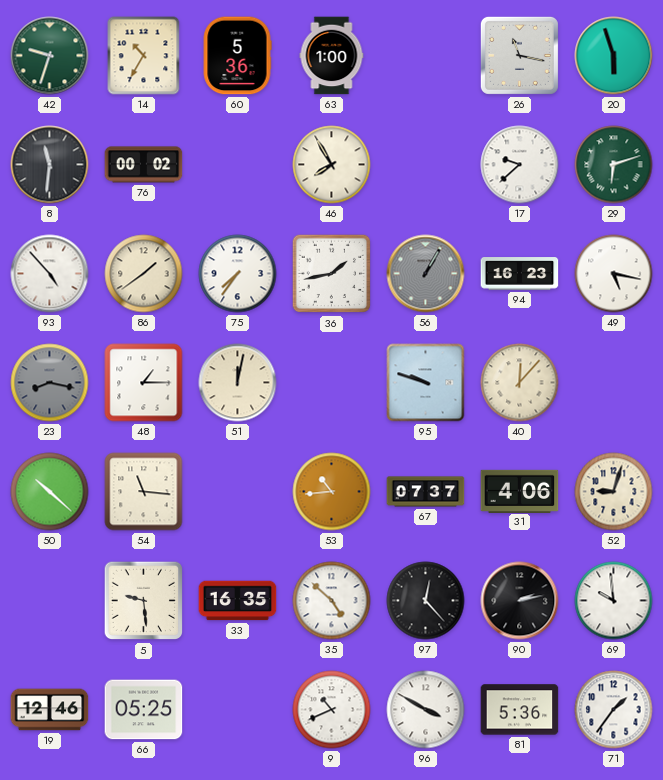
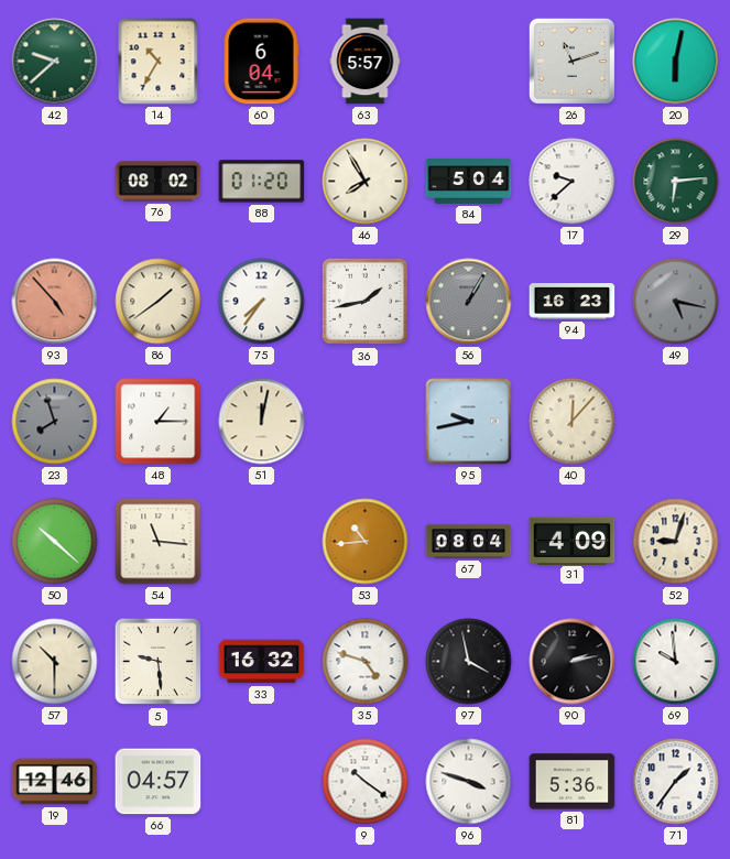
42: 9:33 -> 9:38 (55, 62)
60: 5:36 -> 6:04 (261, 62)
63: 1:00 -> 5:57 (366, 62)
26: 11:17 -> 11:12 (571, 61)
20: 5:57 -> 6:02 (676, 62)
8: 11:31 -> none (50, 165)
76: 00:02 -> 08:02 (159, 182)
88: none -> 01:20 (262, 182)
84: none -> 5:04 (469, 182)
29: 6:12 -> 6:14 (676, 182)
93 dial: white -> salmon (55, 302)
49 dial: white -> grey (676, 302)
23: 8:17 -> 7:57 (55, 422)
95: 9:48 -> 9:43 (469, 422)
67: 07:37 -> 08:04 (469, 542)
31: 4:06 -> 4:09 (573, 541)
57: none -> 10:30 (55, 662)
33: 16:35 -> 16:32 (262, 662)
35: 4:52 -> 4:48 (366, 662)
97: 12:23 -> 3:58 (469, 662)
66: 05:25 -> 04:57 (159, 782)
9: 10:41 -> 10:21 (366, 782)
96: 3:50 -> 3:48 (469, 782)
